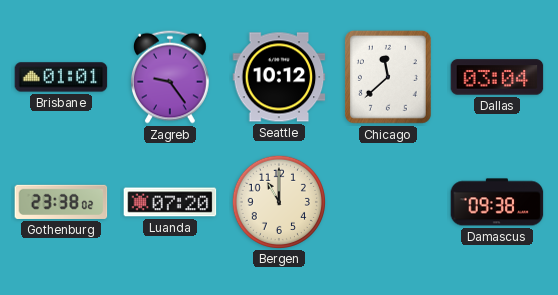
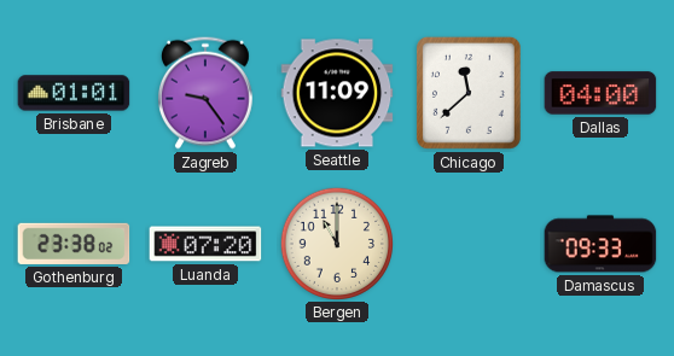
Seattle: 10:12 -> 11:09 (337, 93)
Dallas: 03:04 -> 04:00 (600, 93)
Damascus: 09:38 -> 09:33 (600, 244)
